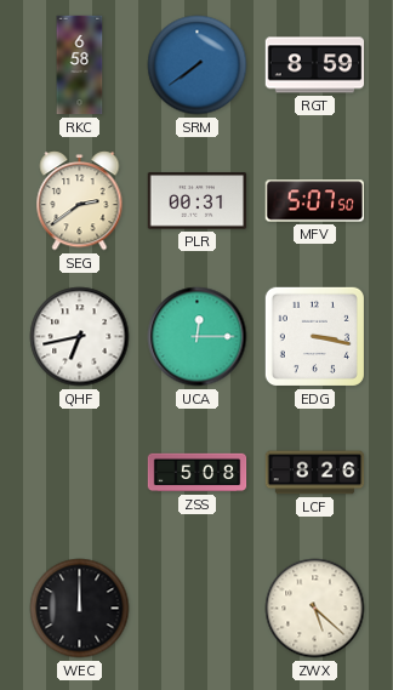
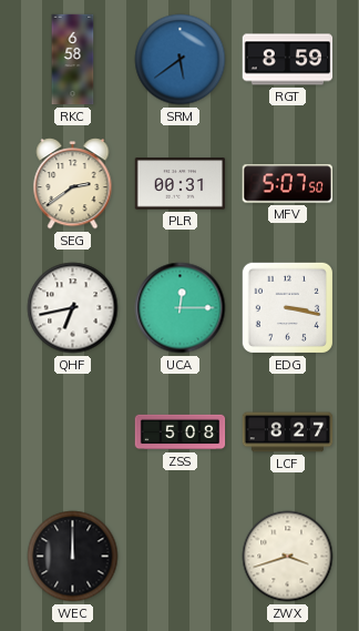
SRM: 7:39 -> 5:39 (181, 60)
LCF: 8:26 -> 8:27 (288, 432)
ZWX: 5:22 -> 3:42 (288, 557)
